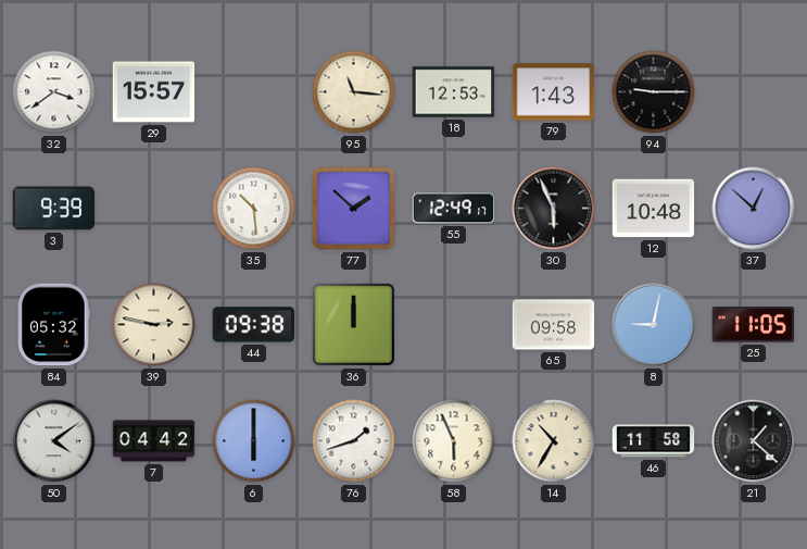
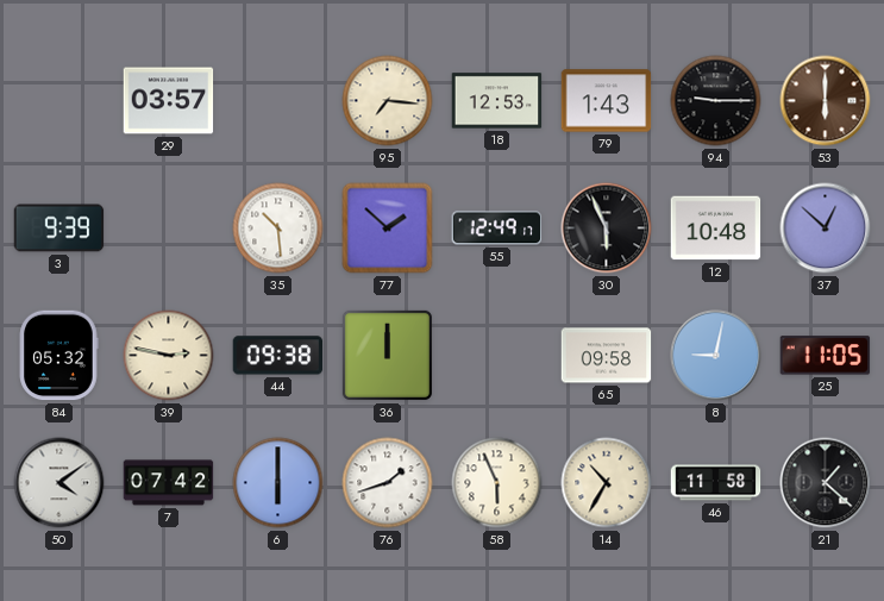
32: 3:39 -> none (54, 92)
29: 15:57 -> 03:57 (169, 101)
95: 11:16 -> 7:16 (388, 101)
53: none -> 6:00 (826, 101)
7: 04:42 -> 07:42 (169, 483)
